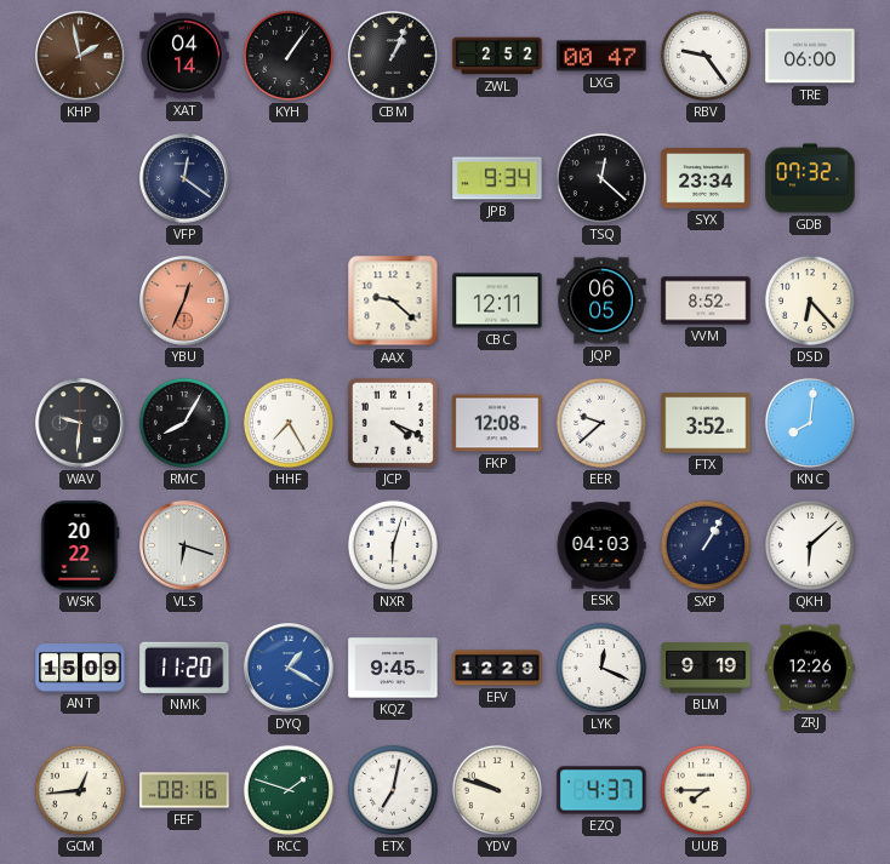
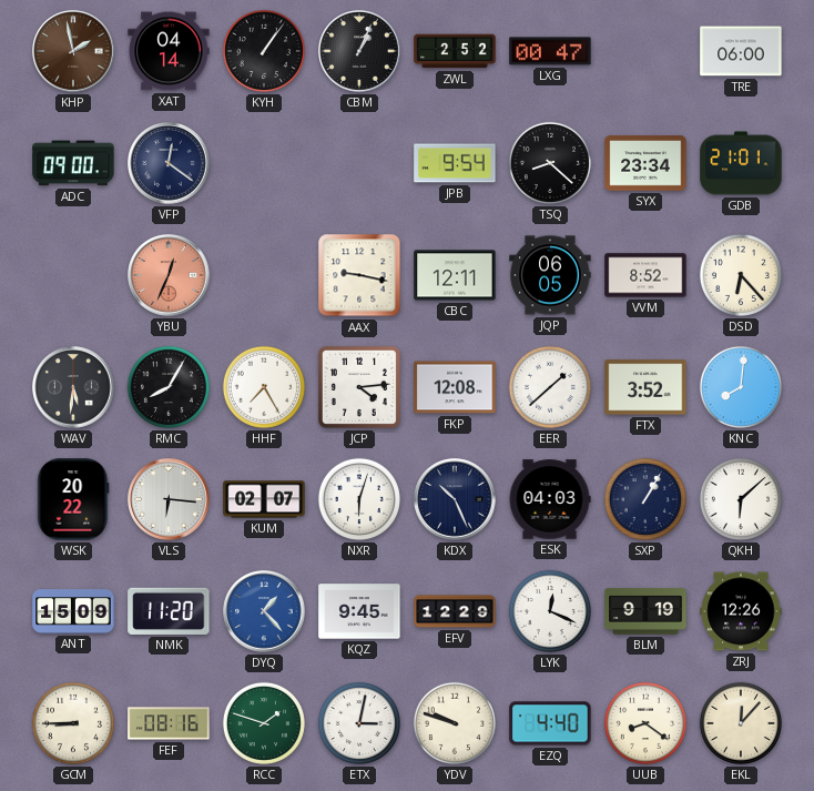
RBV: 9:24 -> none (706, 56)
ADC: none -> 09:00 (73, 163)
JPB: 9:34 -> 9:54 (455, 163)
TSQ: 12:22 -> 8:22 (550, 163)
GDB: 07:32 -> 21:01 (741, 163)
AAX: 9:22 -> 9:17 (359, 275)
WAV: 9:31 -> 5:31 (73, 387)
JCP: 4:19 -> 4:14 (359, 387)
EER: 9:38 -> 1:38 (550, 387)
VLS: 6:18 -> 6:16 (169, 499)
KUM: none -> 02:07 (264, 499)
KDX: none -> 10:26 (455, 499)
DYQ: 1:20 -> 1:23 (264, 611)
GCM: 12:44 -> 8:45 (73, 723)
ETX: 7:02 -> 3:02 (359, 723)
EZQ: 4:37 -> 4:40 (550, 723)
UUB: 7:45 -> 8:21 (645, 723)
EKL: none -> 12:07 (741, 723)
